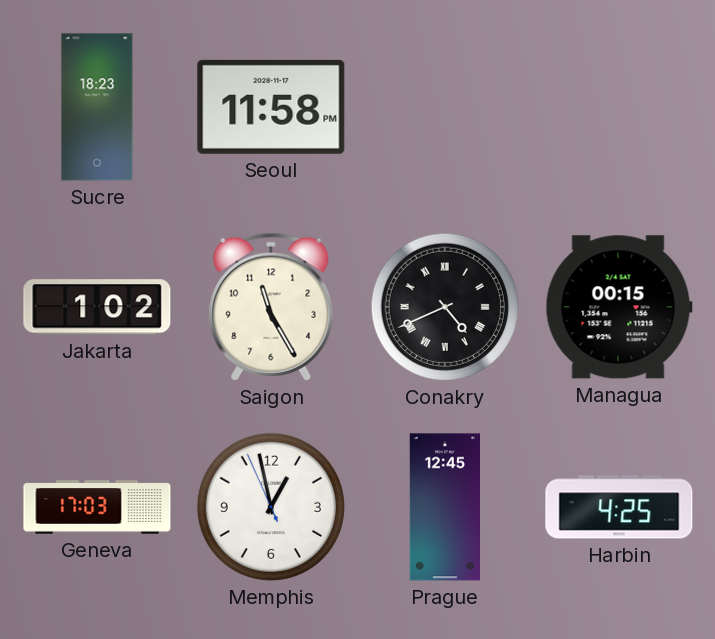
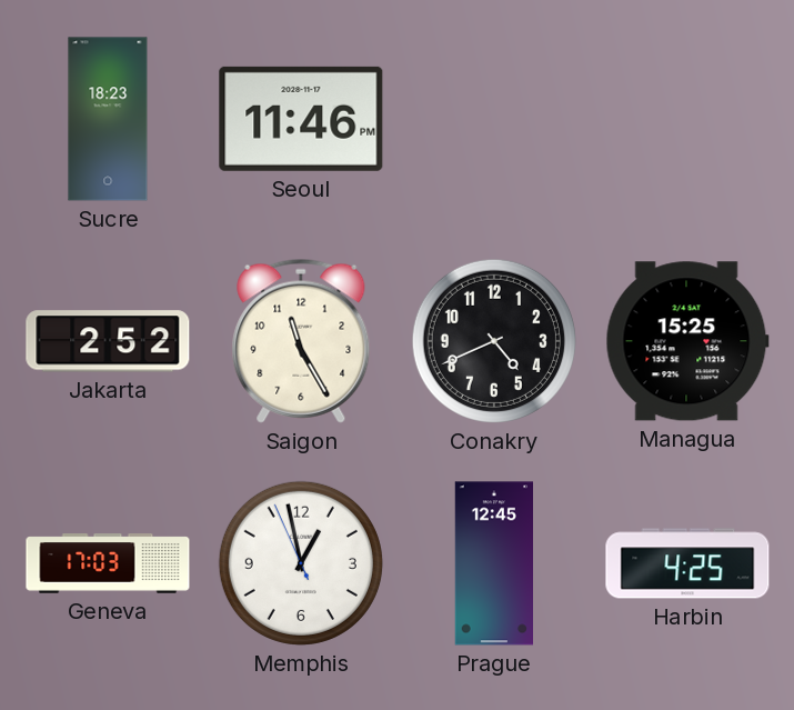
Seoul: 11:58 -> 11:46 (301, 119)
Jakarta: 1:02 -> 2:52 (108, 341)
Conakry numerals: Roman -> Arabic (494, 341)
Managua: 00:15 -> 15:25 (687, 341)
